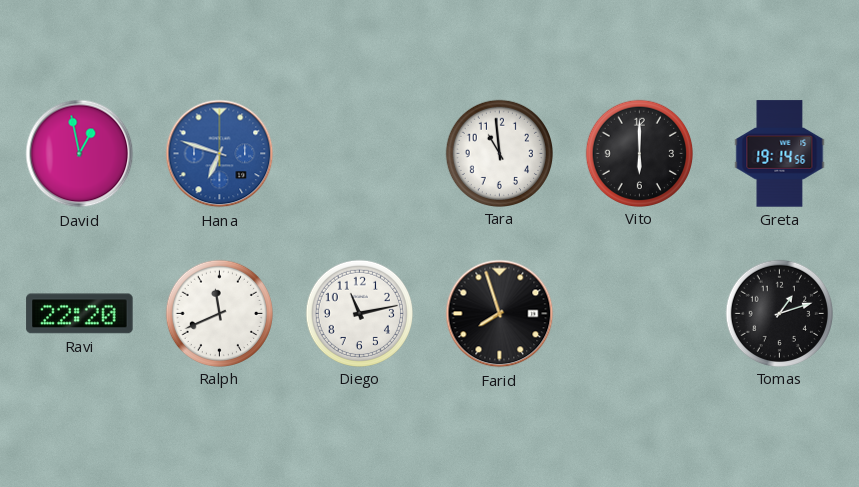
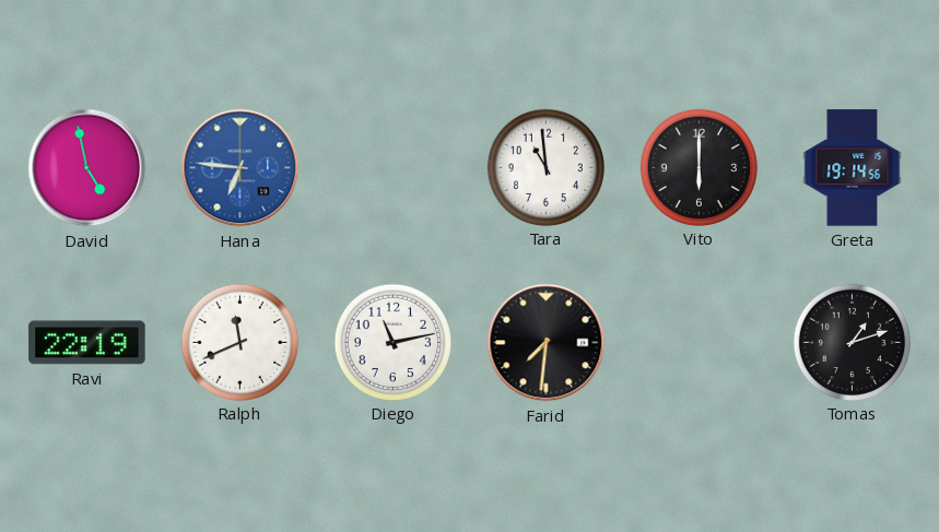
David: 12:58 -> 4:58 (87, 168)
Hana: 6:48 -> 6:46 (240, 168)
Ravi: 22:20 -> 22:19 (87, 343)
Farid: 7:57 -> 7:31 (547, 343)
